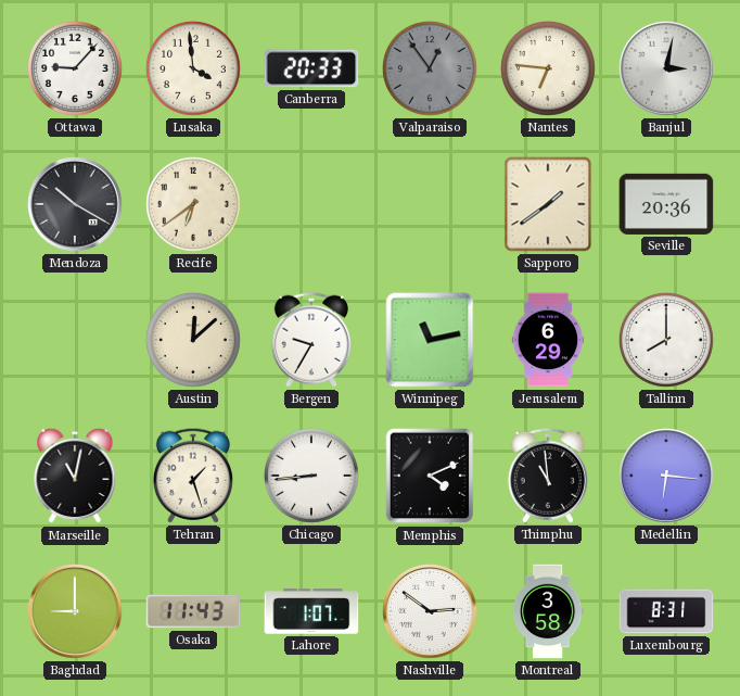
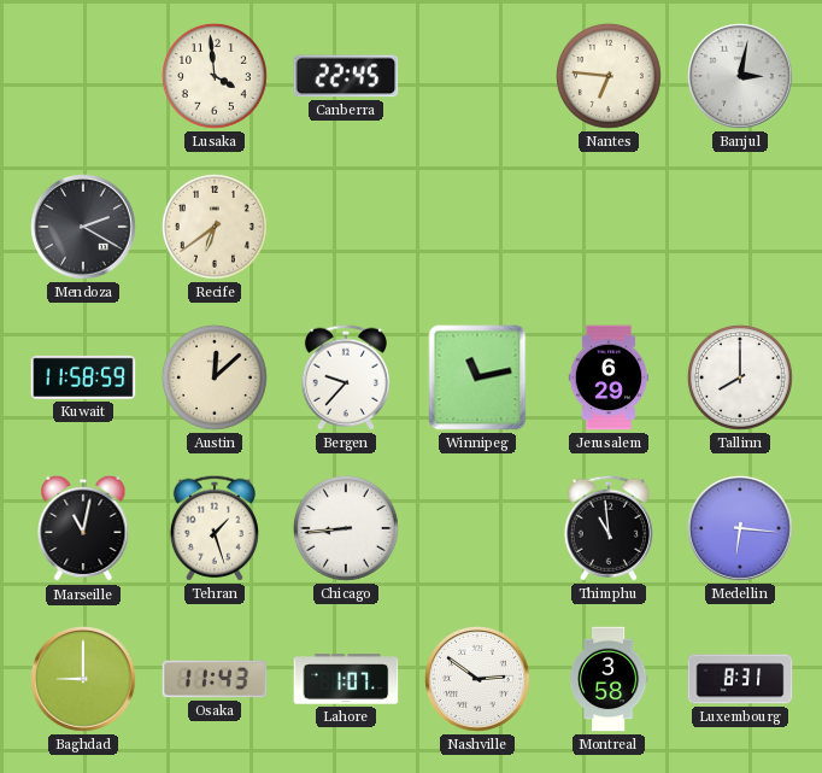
Ottawa: 9:07 -> none (75, 68)
Canberra: 20:33 -> 22:45 (346, 76)
Valparaiso: 12:54 -> none (430, 68)
Mendoza: 10:20 -> 2:20 (84, 228)
Sapporo: 1:39 -> none (548, 204)
Seville: 20:36 -> none (666, 204)
Kuwait: none -> 11:58 (83, 377)
Bergen: 9:35 -> 9:37 (346, 377)
Memphis: 4:11 -> none (430, 476)
